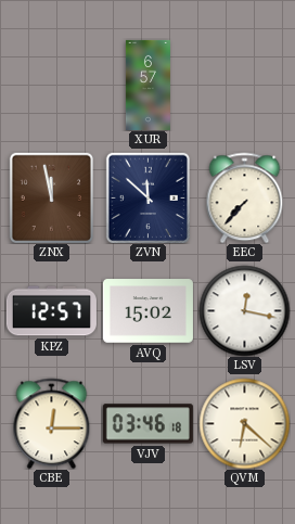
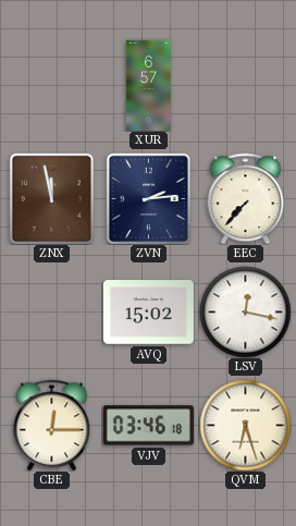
ZVN: 11:52 -> 2:14 (148, 198)
KPZ: 12:57 -> none (51, 311)
QVM: 6:22 -> 6:27 (245, 425)
